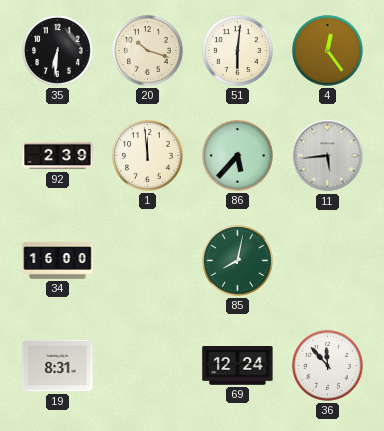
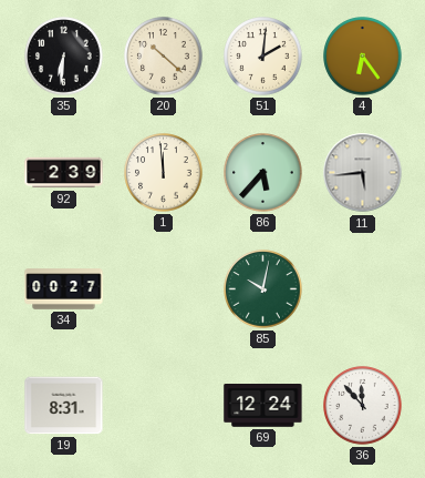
20: 10:18 -> 10:22 (164, 57)
51: 6:01 -> 2:01 (263, 57)
4: 12:24 -> 6:24 (363, 57)
34: 16:00 -> 00:27 (64, 289)
85: 8:02 -> 10:02 (263, 289)
